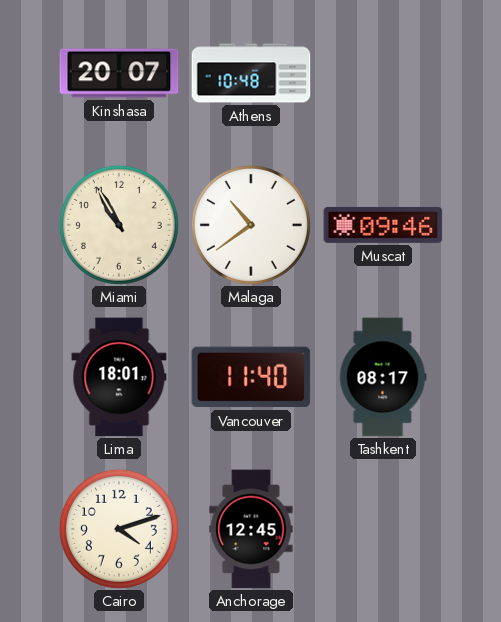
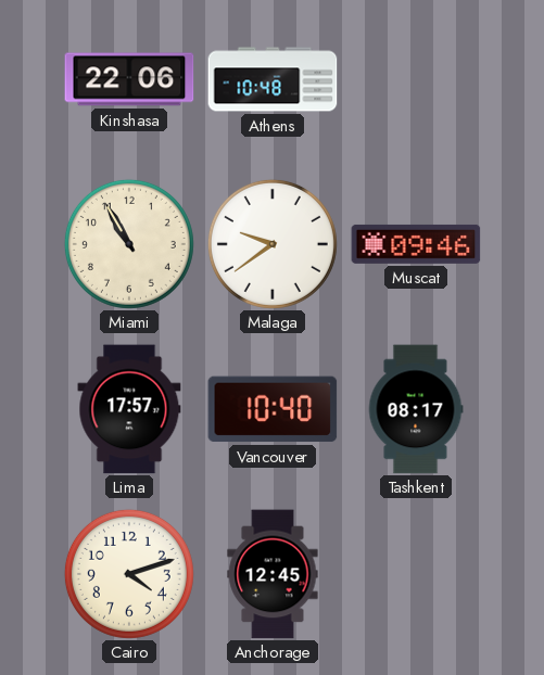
Kinshasa: 20:07 -> 22:06 (129, 79)
Malaga: 10:39 -> 9:39 (273, 244)
Lima: 18:01 -> 17:57 (129, 409)
Vancouver: 11:40 -> 10:40 (273, 409)
